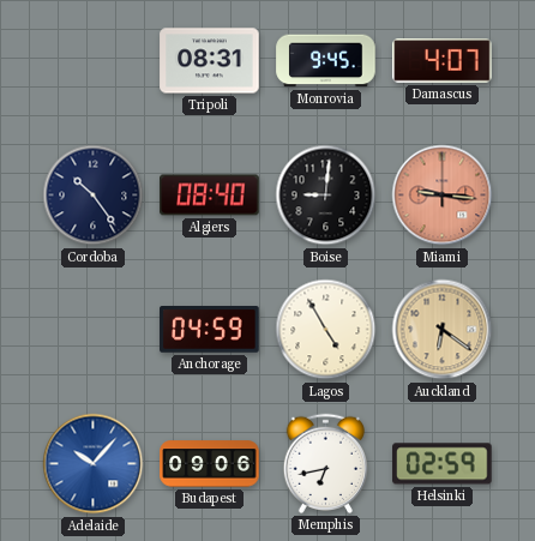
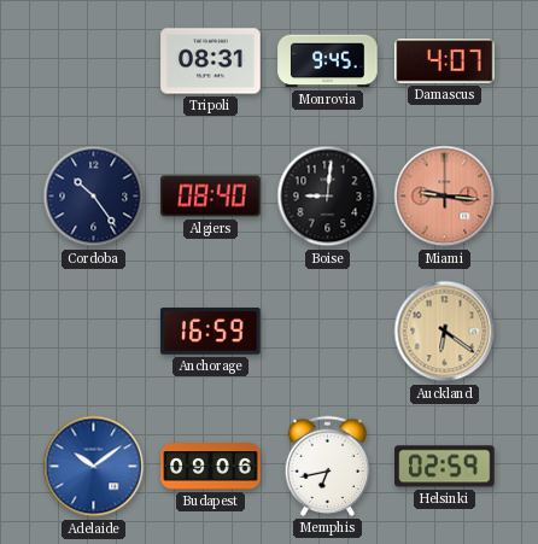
Anchorage: 04:59 -> 16:59 (211, 332)
Lagos: 4:55 -> none (326, 330)
Adelaide: 10:07 -> 10:09 (94, 467)
